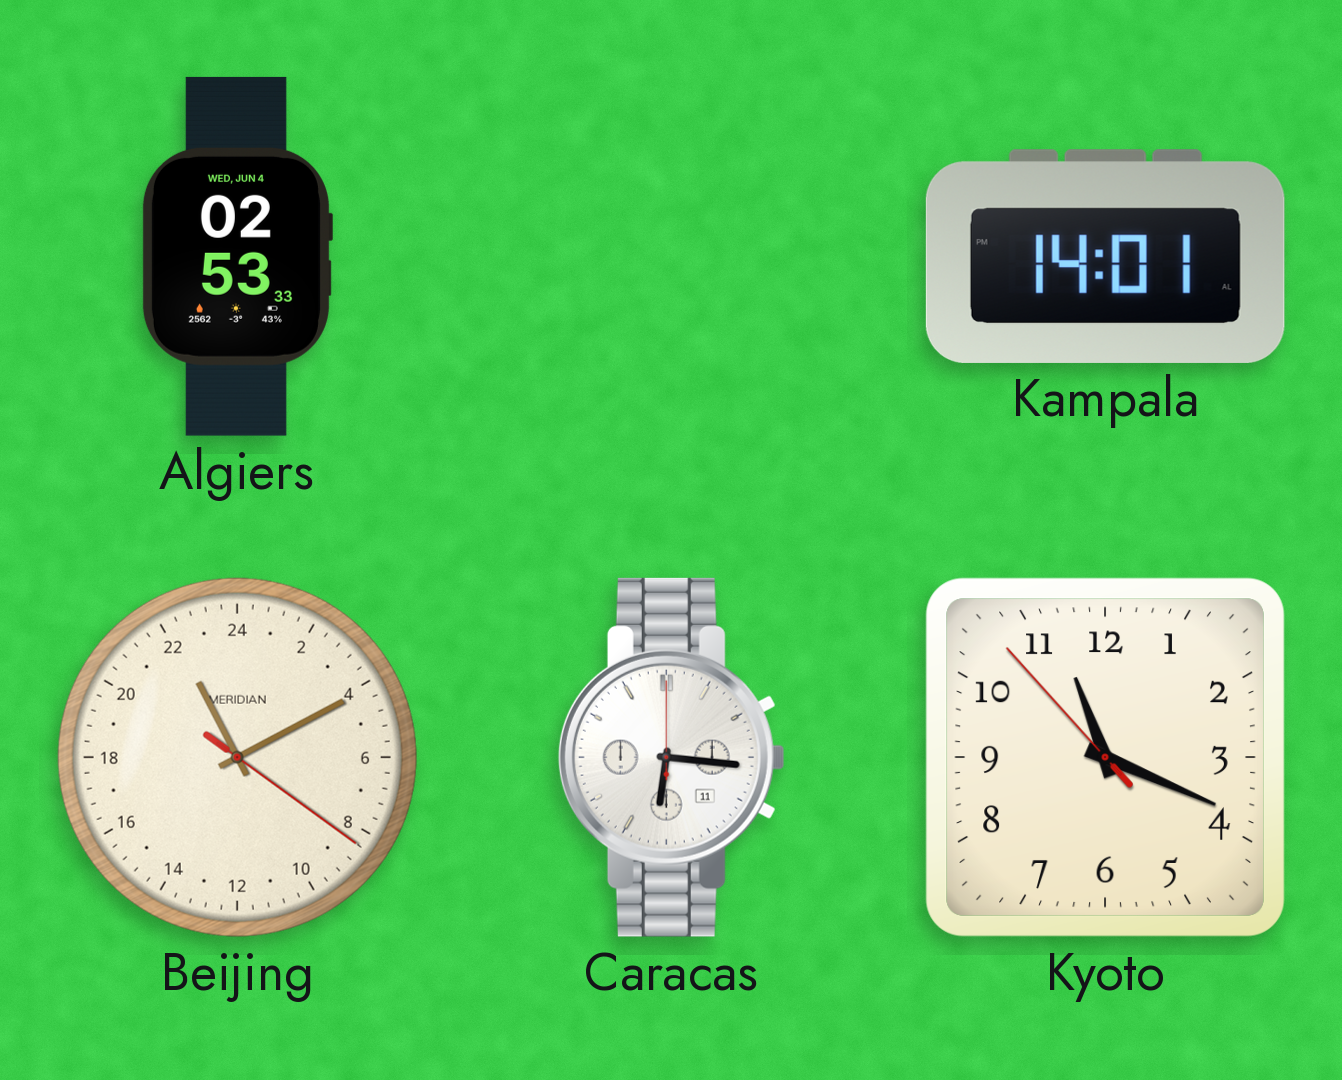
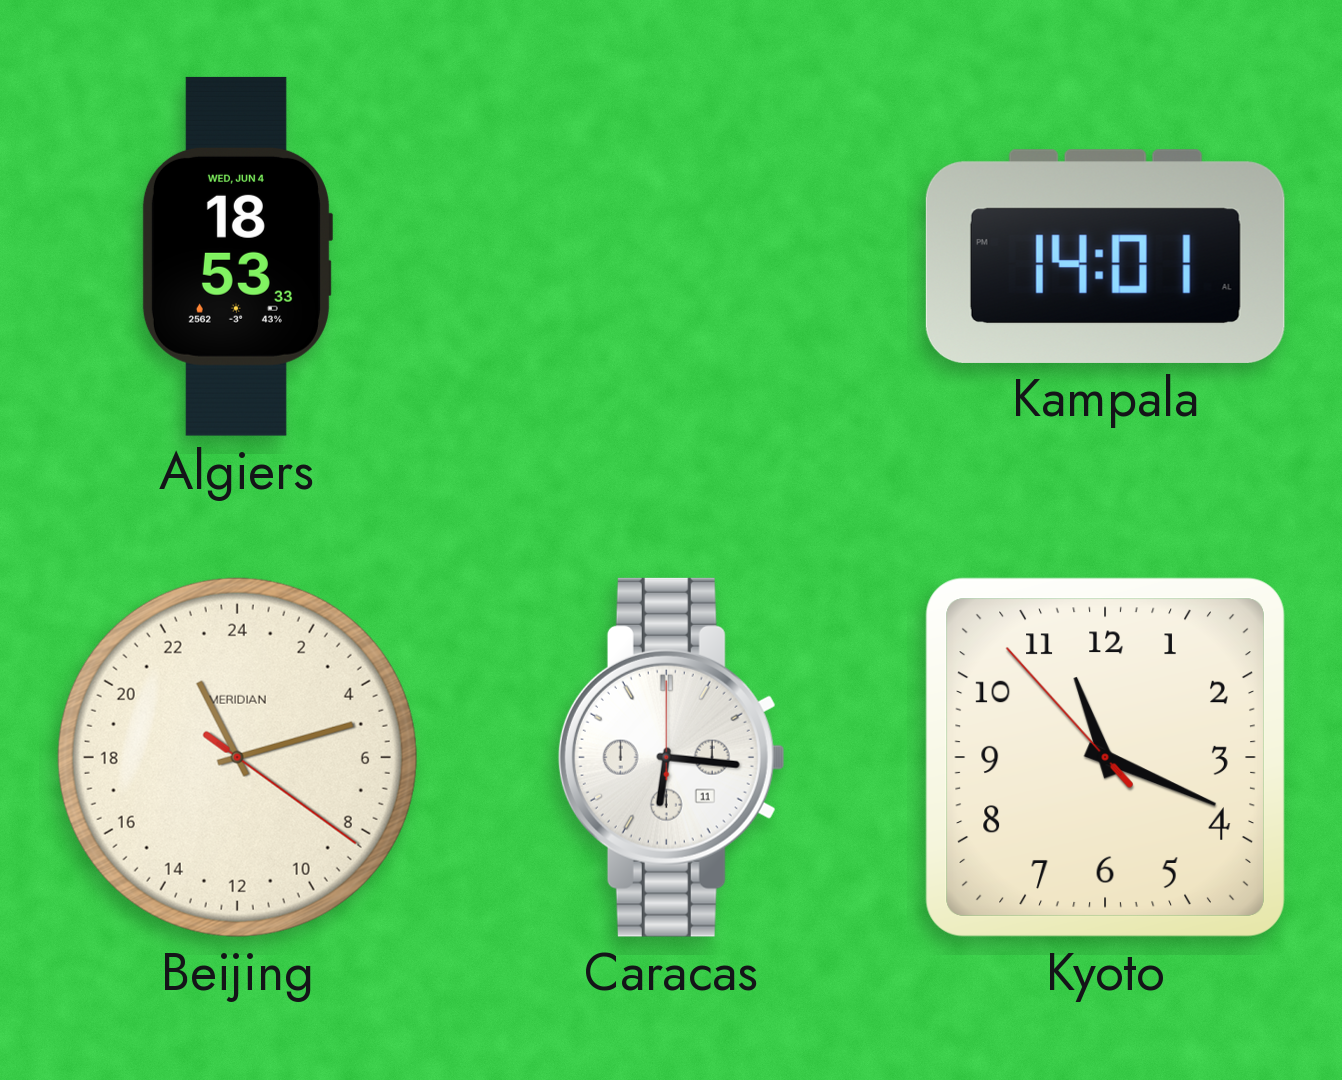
Algiers: 02:53 -> 18:53 (237, 256)
Beijing: 22:10 -> 22:12 (237, 757)
